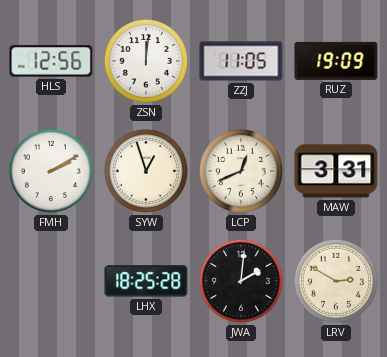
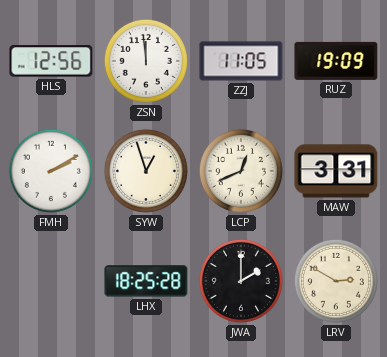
ZSN: 12:01 -> 11:59 (146, 61)
JWA: 2:01 -> 2:00 (241, 281)
